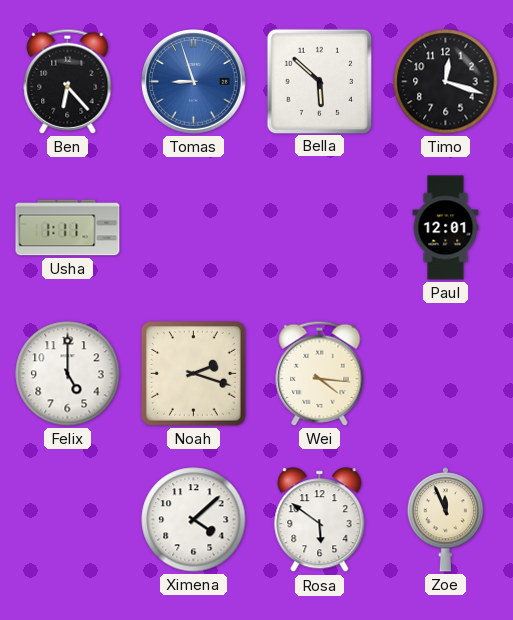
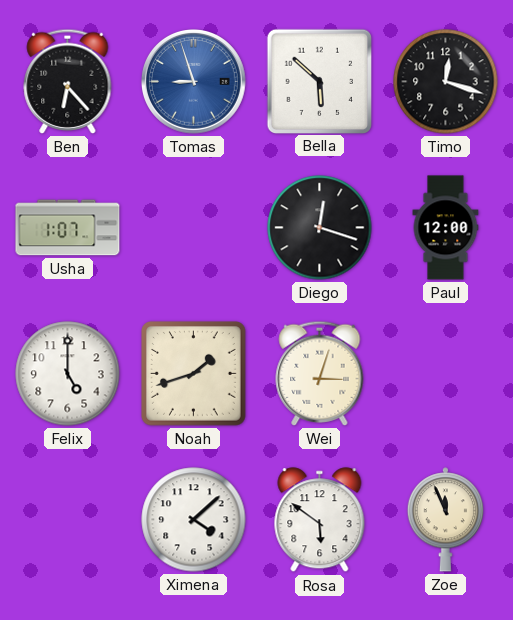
Usha: 1:11 -> 1:07 (68, 228)
Diego: none -> 12:18 (320, 228)
Paul: 12:01 -> 12:00 (446, 228)
Noah: 2:18 -> 1:42 (194, 374)
Wei: 4:16 -> 3:03 (320, 373)
